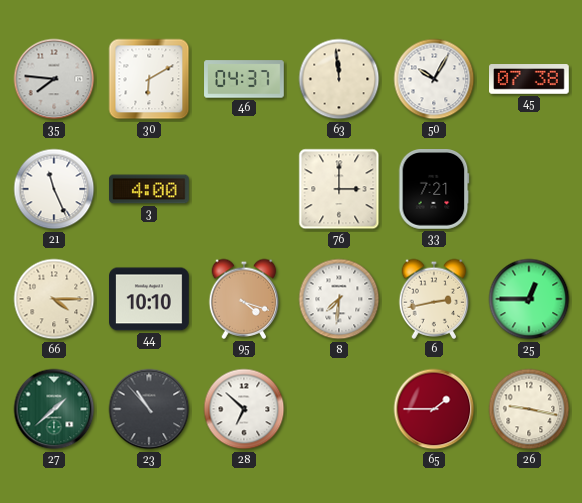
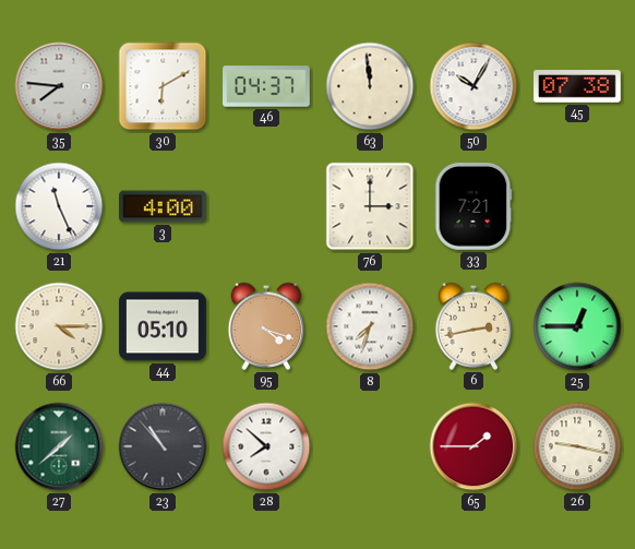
44: 10:10 -> 05:10 (164, 326)
8: 7:31 -> 7:33 (370, 326)
28: 6:52 -> 7:52 (266, 446)
